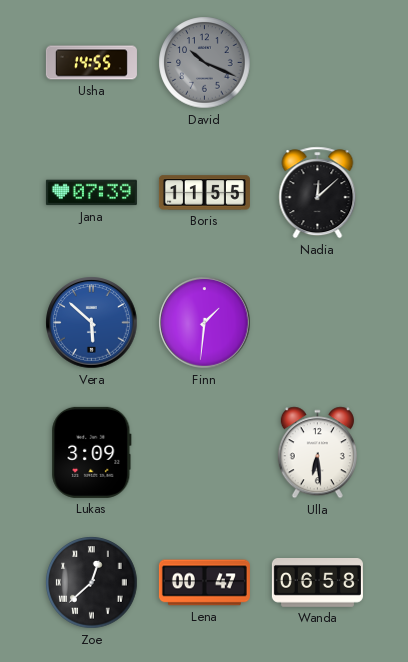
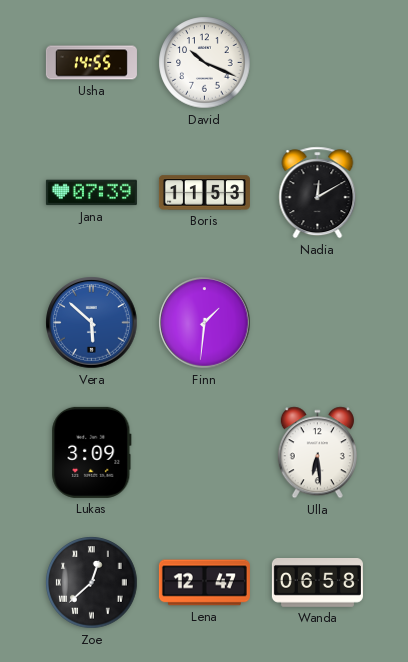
David dial: grey -> white (205, 63)
Boris: 11:55 -> 11:53 (204, 193)
Nadia: 12:08 -> 12:10 (318, 193)
Lena: 00:47 -> 12:47 (204, 583)
